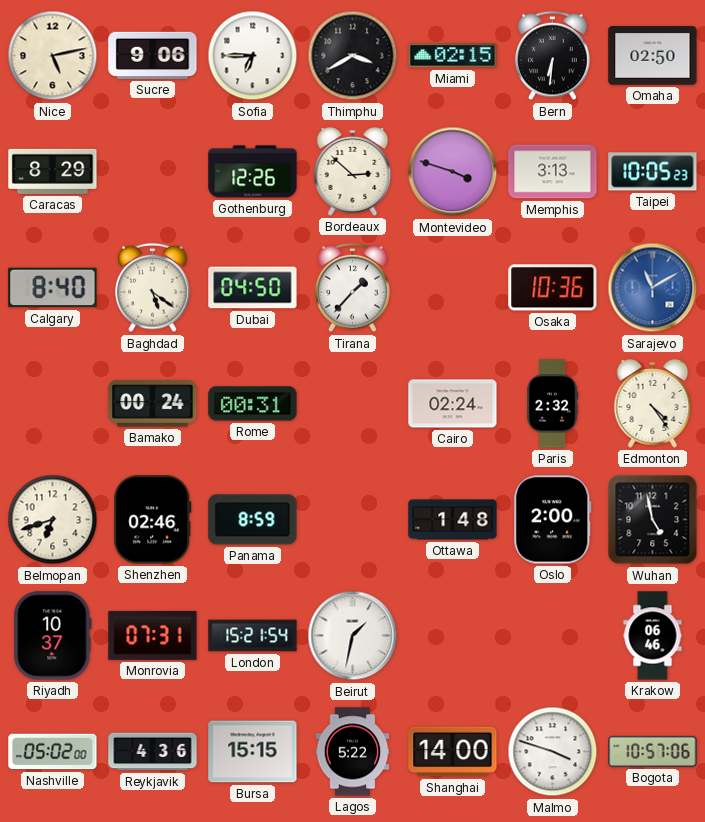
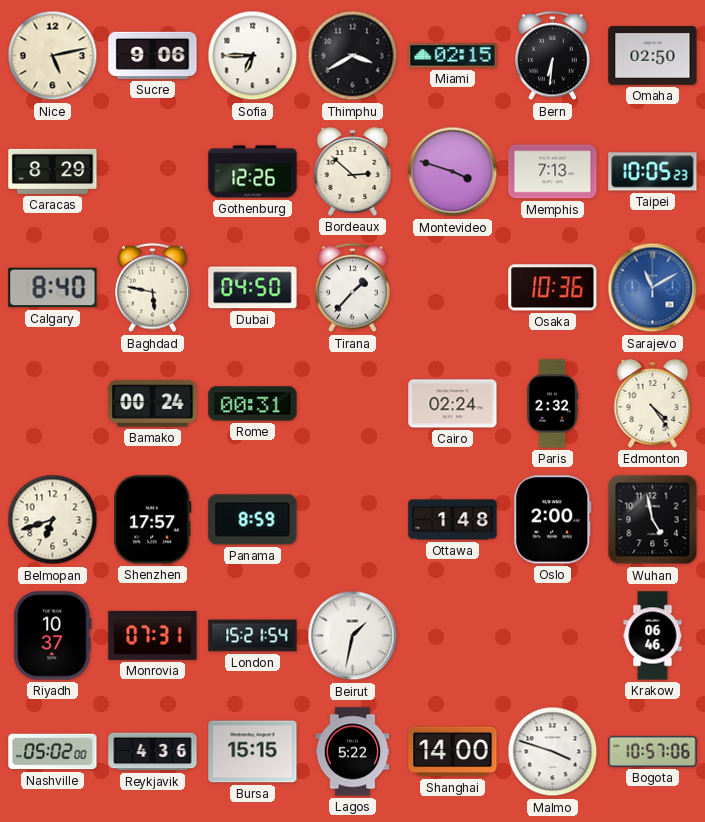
Memphis: 3:13 -> 7:13 (553, 172)
Baghdad: 5:21 -> 5:47 (153, 288)
Shenzhen: 02:46 -> 17:57 (153, 520)
